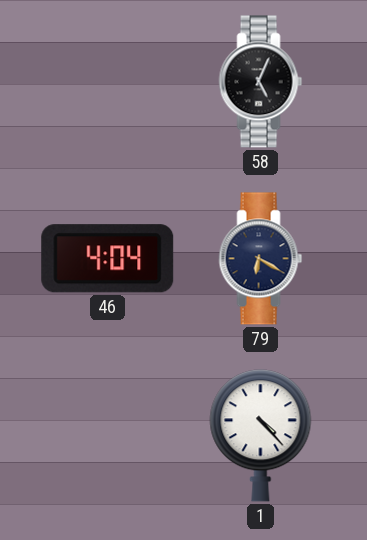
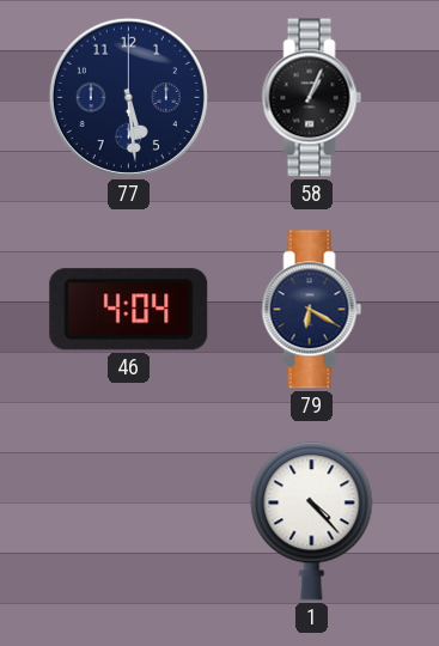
77: none -> 5:29 (128, 97)
58: 5:04 -> 1:04 (312, 98)
